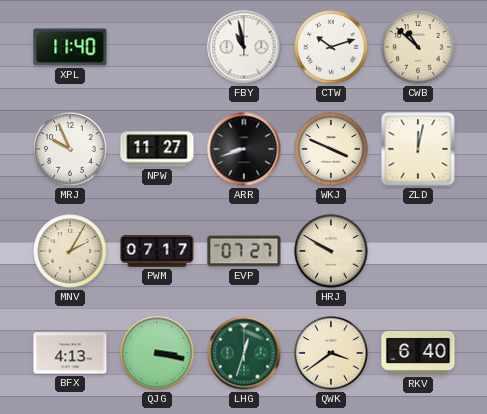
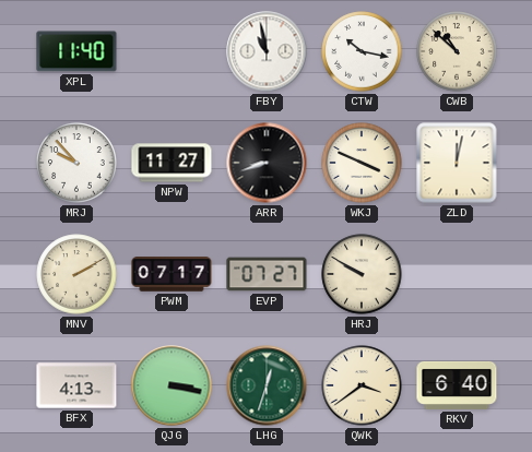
CTW: 10:12 -> 10:17 (362, 51)
MRJ: 9:56 -> 9:53 (76, 163)
MNV: 2:05 -> 2:10 (76, 274)
